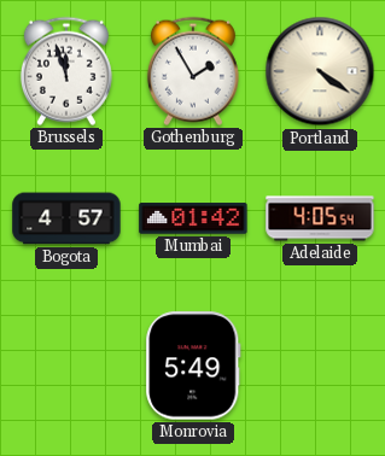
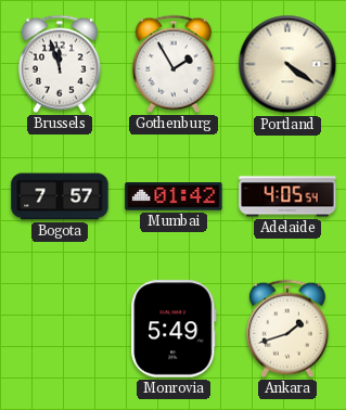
Bogota: 4:57 -> 7:57 (60, 196)
Ankara: none -> 1:42 (287, 329)
